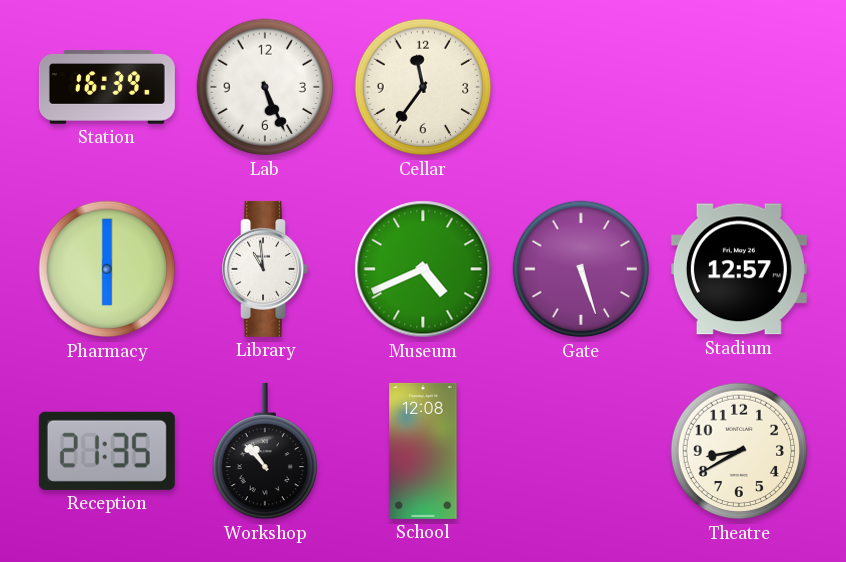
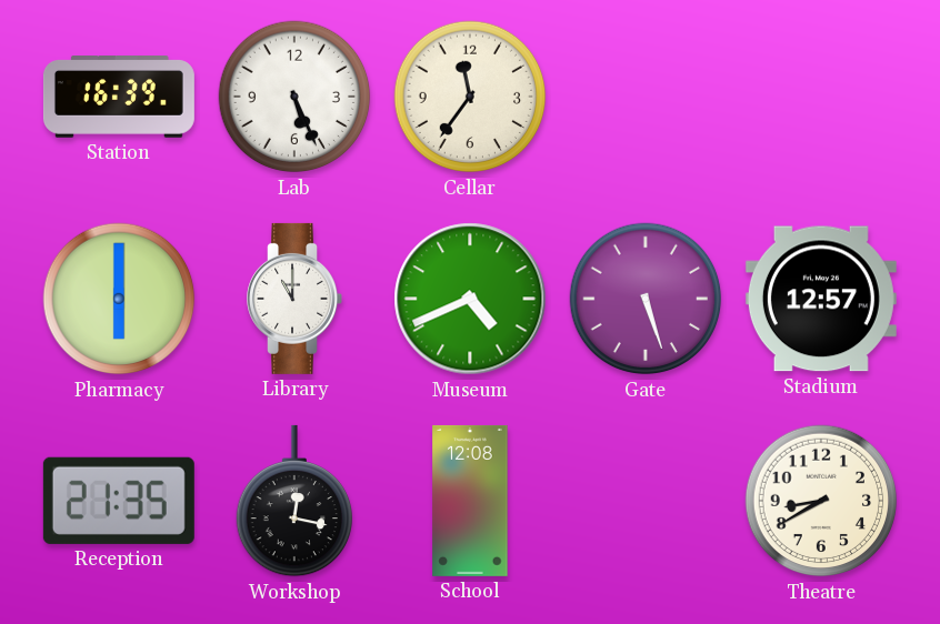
Library: 10:59 -> 11:00 (294, 299)
Workshop: 10:53 -> 12:17 (293, 501)
